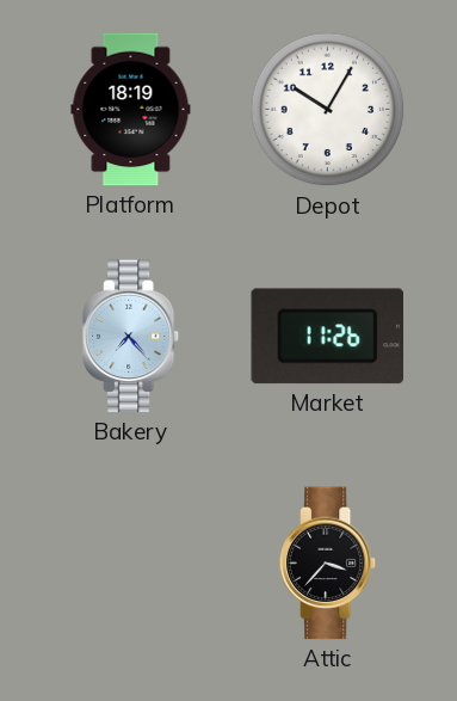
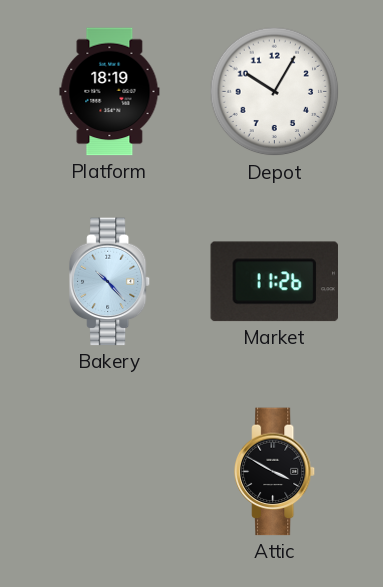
Bakery: 7:23 -> 10:23 (110, 282)
Attic: 3:37 -> 3:50 (275, 472)
